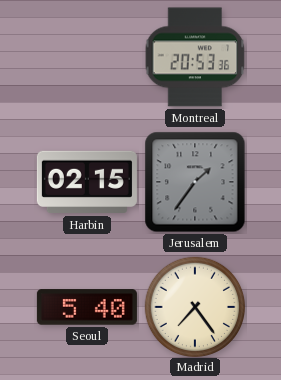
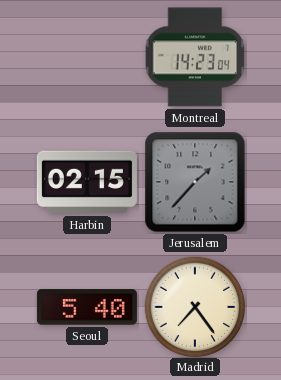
Montreal: 20:53 -> 14:23 (195, 57)
Jerusalem: 1:36 -> 1:37 (195, 182)
